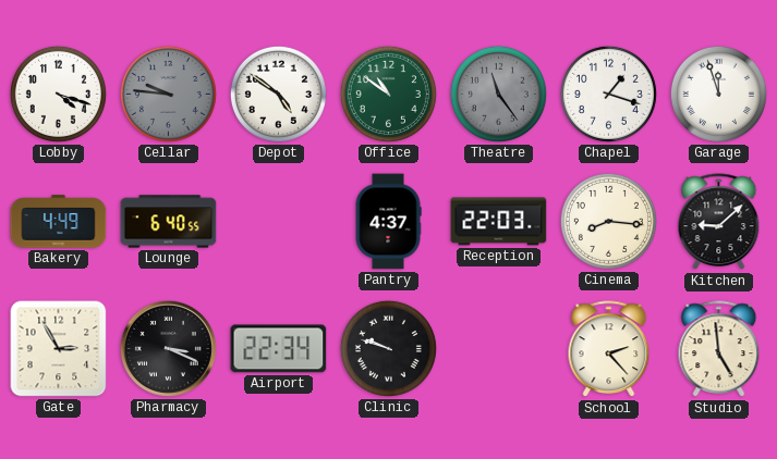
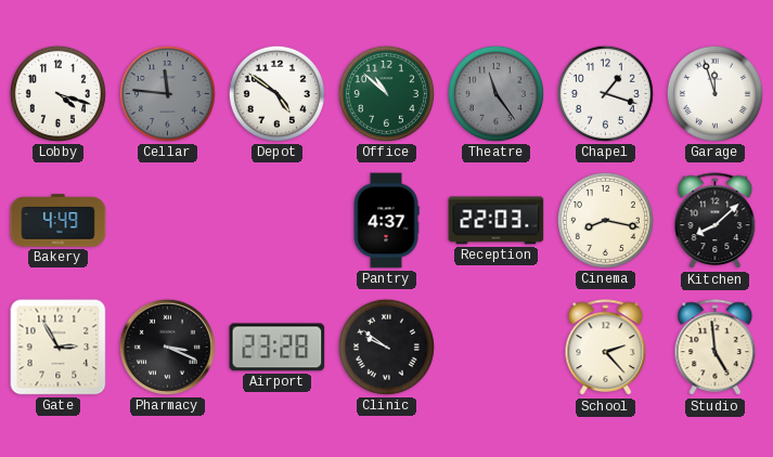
Cellar: 9:46 -> 11:46 (167, 93)
Office: 10:51 -> 10:52 (386, 93)
Lounge: 6:40 -> none (169, 222)
Cinema: 8:16 -> 8:17 (605, 220)
Kitchen: 9:08 -> 8:08 (716, 221)
Airport: 22:34 -> 23:28 (278, 348)
Clinic: 9:48 -> 9:51 (386, 347)
